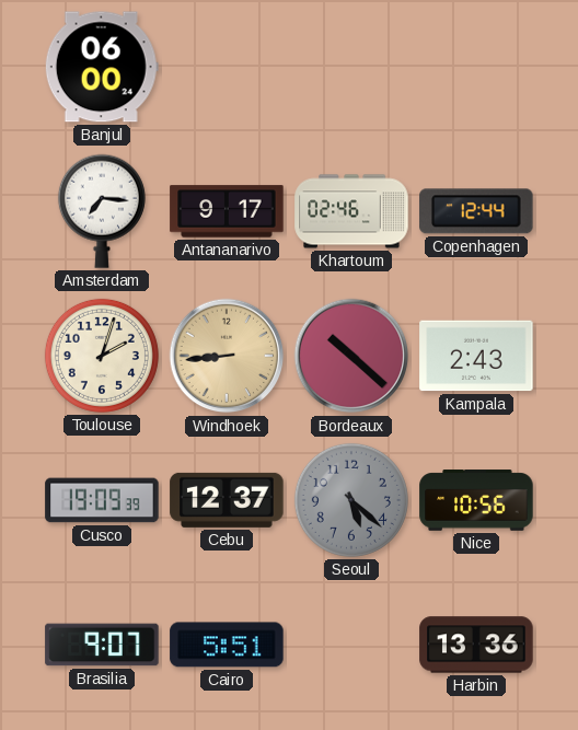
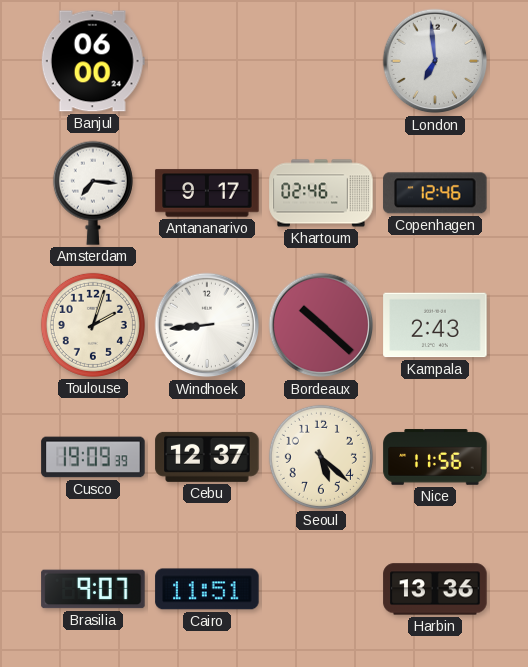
London: none -> 6:59 (435, 61)
Copenhagen: 12:44 -> 12:46 (435, 193)
Windhoek dial: champagne -> white (207, 325)
Seoul dial: grey -> cream (321, 457)
Nice: 10:56 -> 11:56 (435, 457)
Cairo: 5:51 -> 11:51 (207, 589)
